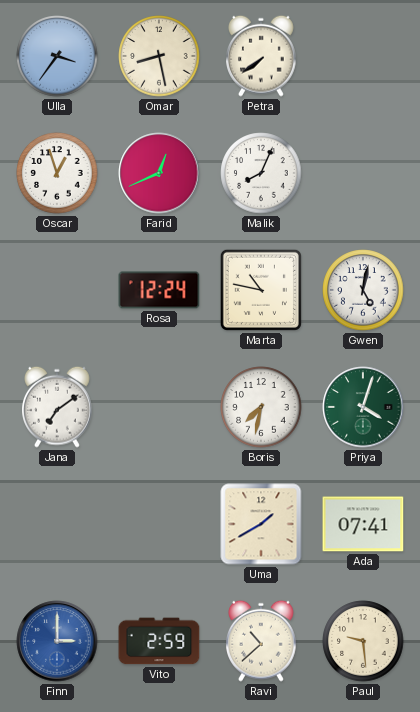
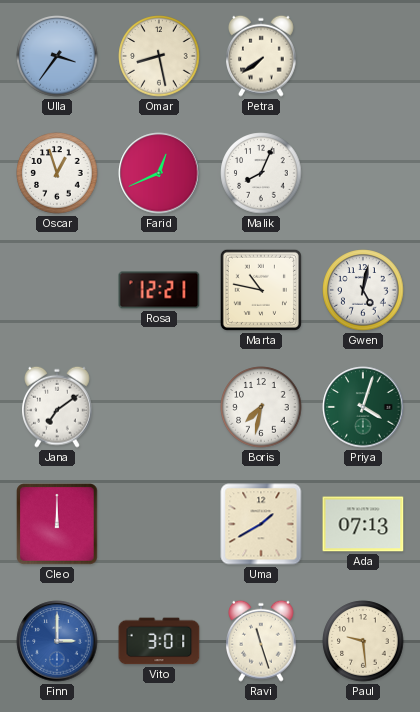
Rosa: 12:24 -> 12:21 (159, 290)
Cleo: none -> 12:00 (57, 524)
Ada: 07:41 -> 07:13 (363, 524)
Vito: 2:59 -> 3:01 (159, 641)
Ravi: 10:38 -> 11:27 (262, 641)
